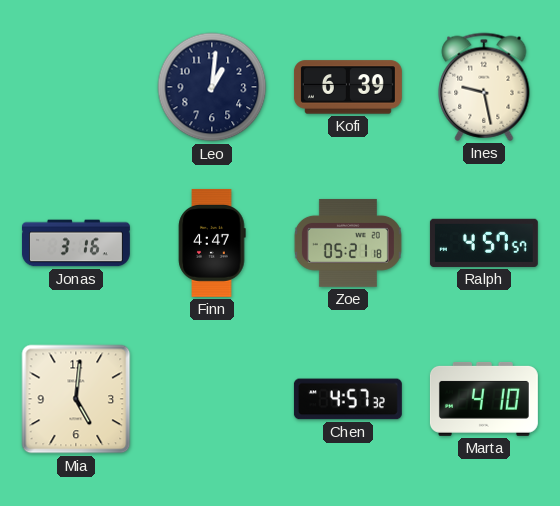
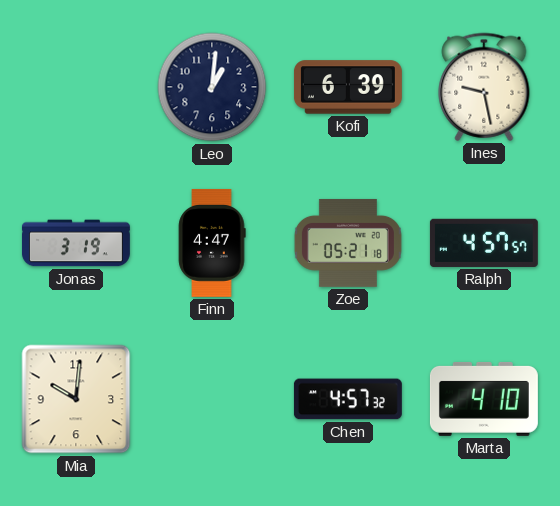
Jonas: 3:16 -> 3:19 (76, 243)
Mia: 5:01 -> 10:01 (76, 399)
